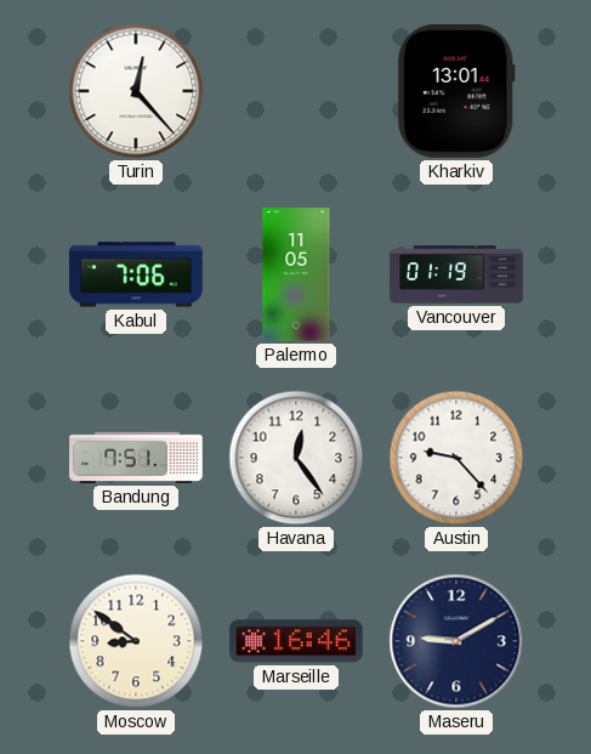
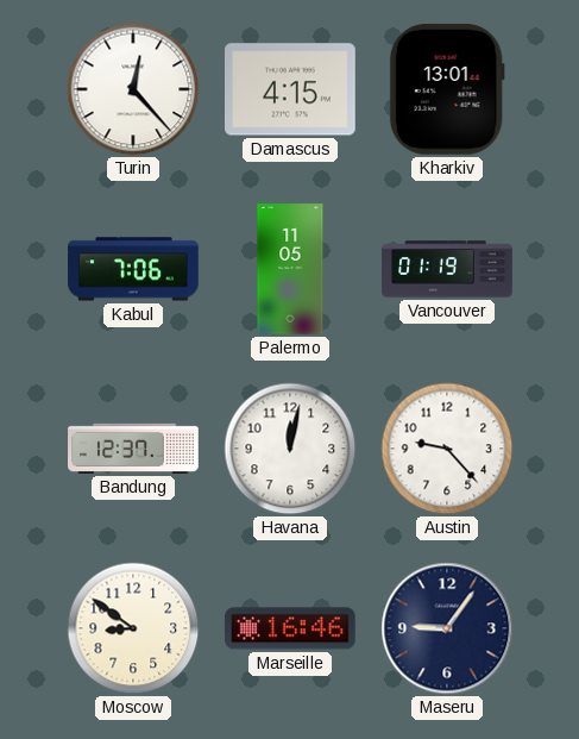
Damascus: none -> 4:15 (291, 89)
Bandung: 7:51 -> 12:37 (133, 449)
Havana: 12:24 -> 12:02 (290, 449)
Maseru: 9:10 -> 9:06 (447, 628)
